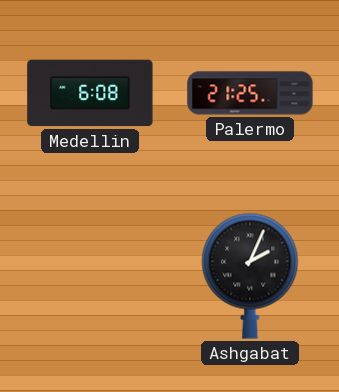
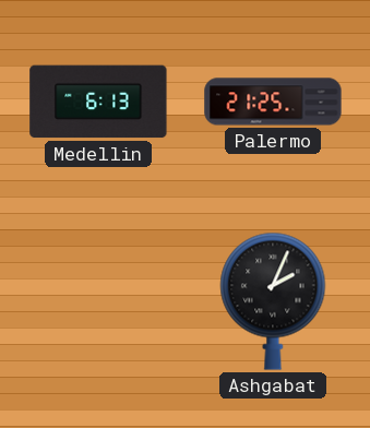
Medellin: 6:08 -> 6:13 (98, 102)
